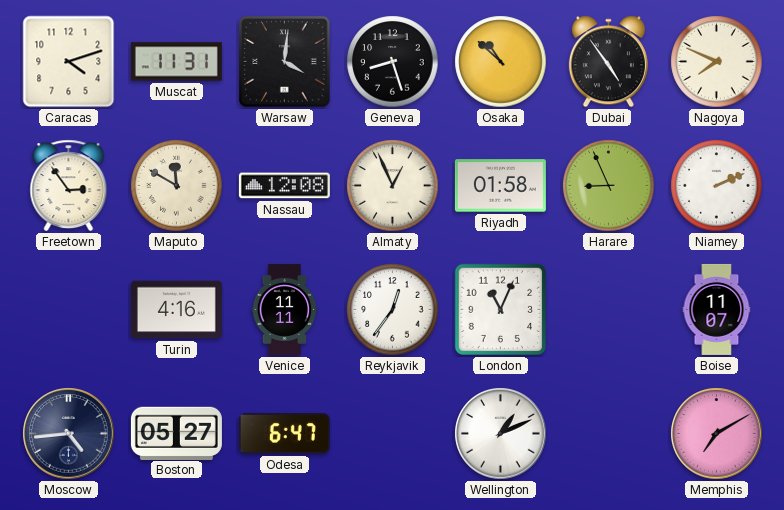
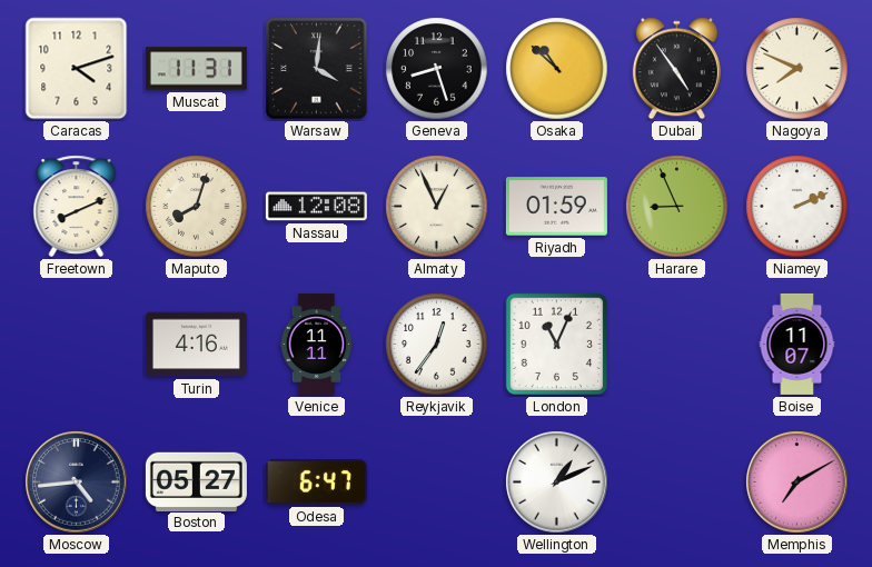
Freetown: 2:54 -> 8:11 (77, 207)
Maputo: 11:50 -> 8:03 (197, 207)
Riyadh: 01:58 -> 01:59 (556, 207)
